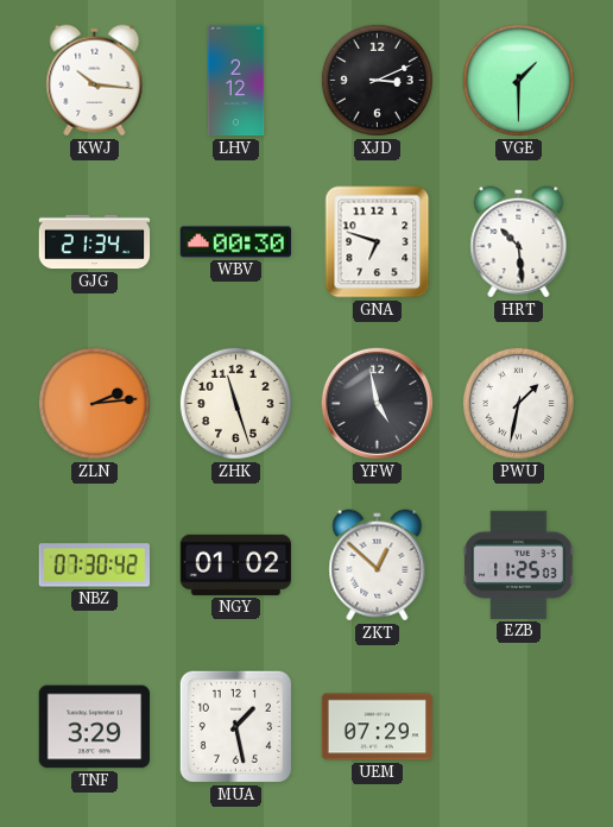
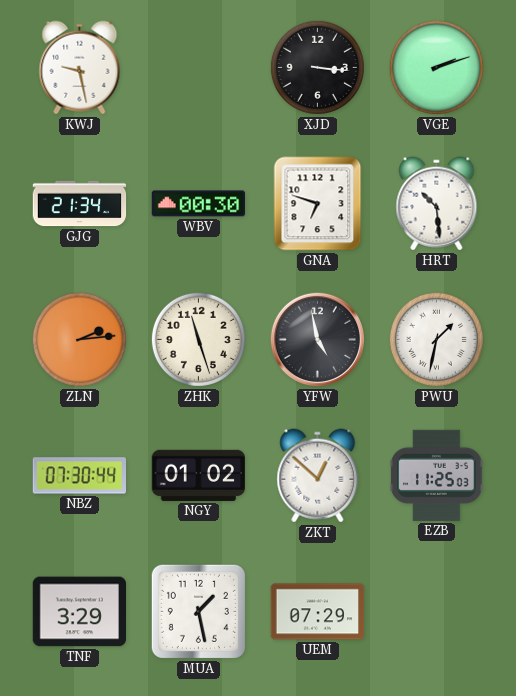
KWJ: 10:16 -> 9:28 (80, 68)
LHV: 2:12 -> none (236, 81)
XJD: 3:11 -> 3:16 (317, 67)
VGE: 1:30 -> 2:12 (436, 67)
NBZ: 07:30:42 -> 07:30:44 (79, 476)
